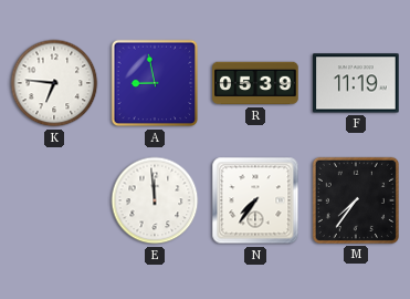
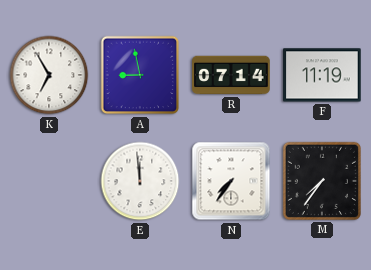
K: 6:46 -> 6:55 (49, 75)
R: 05:39 -> 07:14 (231, 75)
